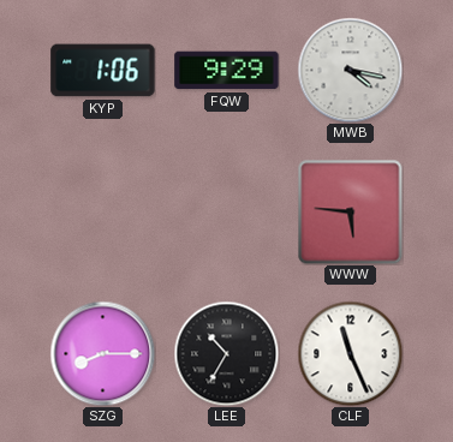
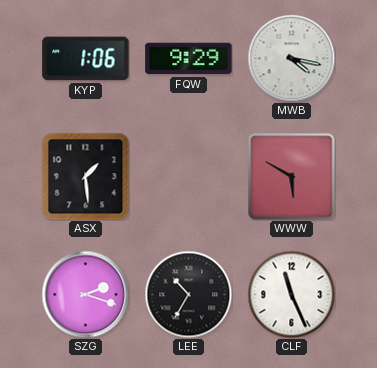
ASX: none -> 1:29 (85, 176)
WWW: 5:46 -> 5:50 (291, 176)
SZG: 8:15 -> 2:18 (85, 294)
